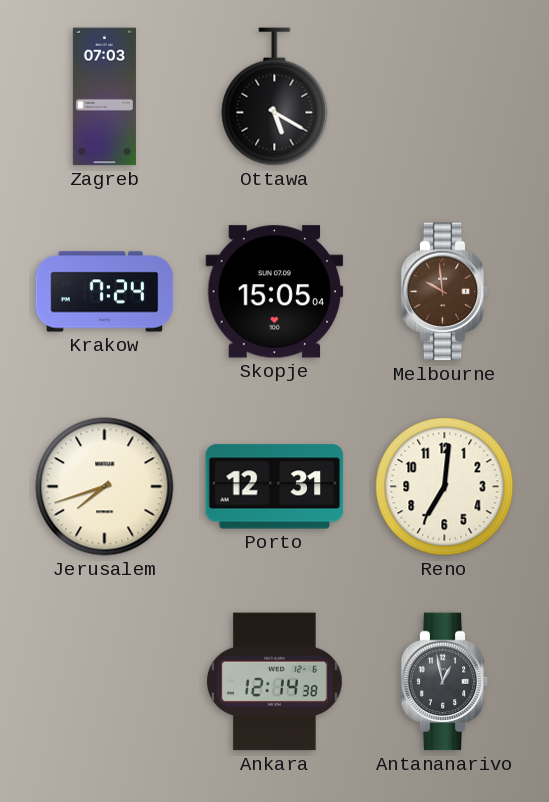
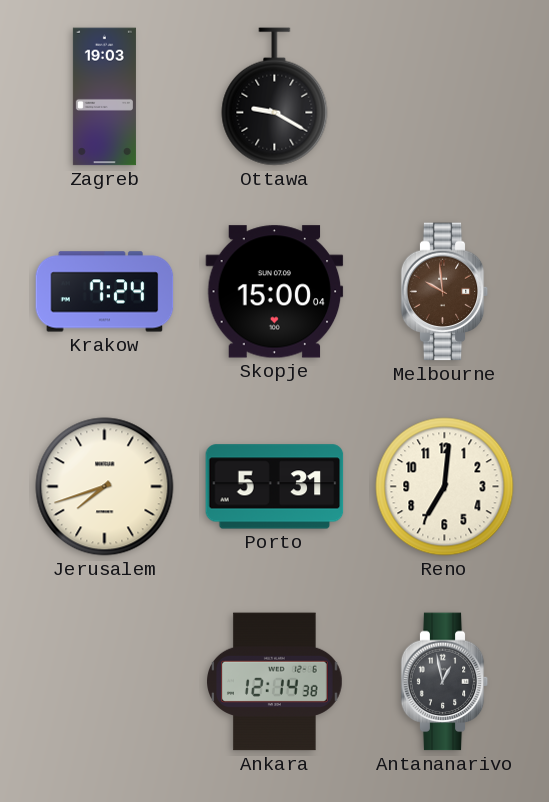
Zagreb: 07:03 -> 19:03 (104, 97)
Ottawa: 5:20 -> 9:20 (275, 97)
Skopje: 15:05 -> 15:00 (275, 292)
Porto: 12:31 -> 5:31 (275, 487)
